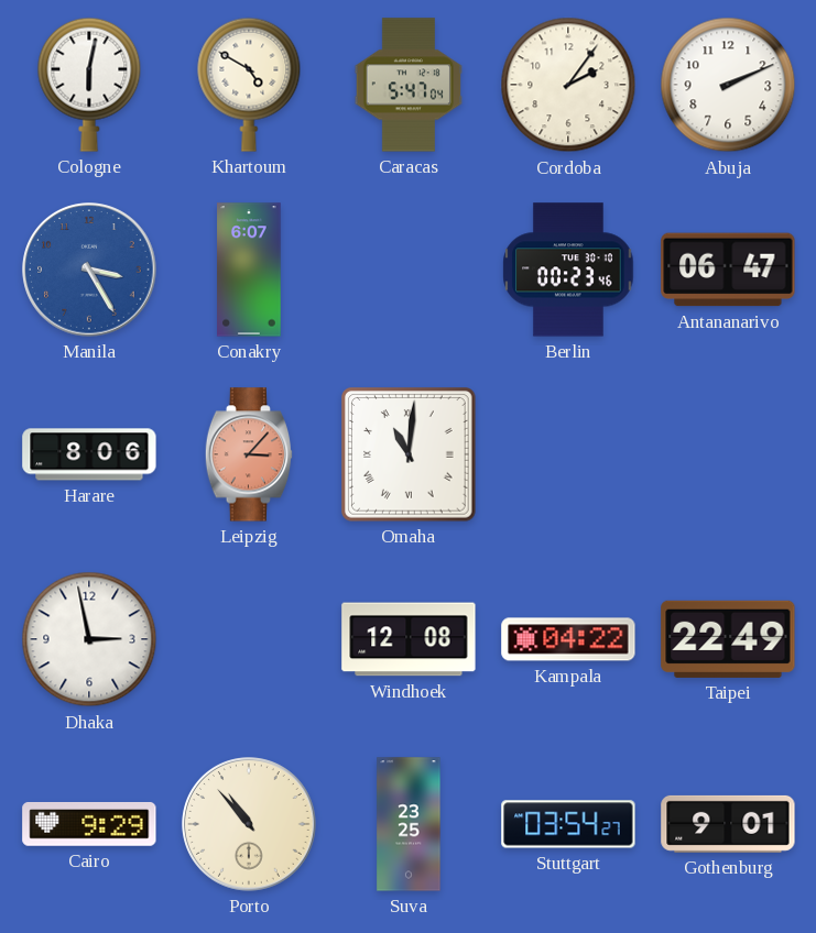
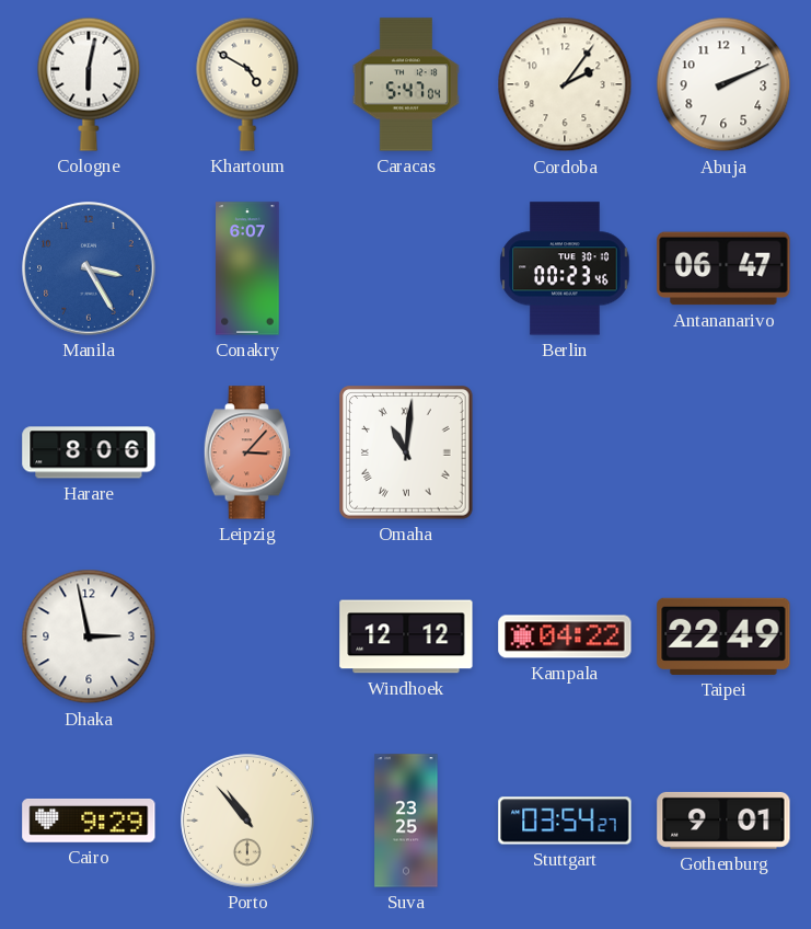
Windhoek: 12:08 -> 12:12 (406, 636)
